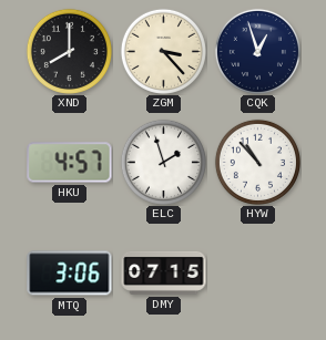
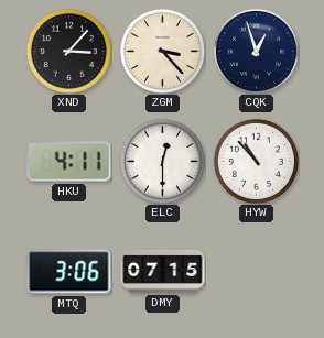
XND: 8:00 -> 3:07 (68, 51)
HKU: 4:57 -> 4:11 (69, 162)
ELC: 1:57 -> 12:30 (162, 161)
